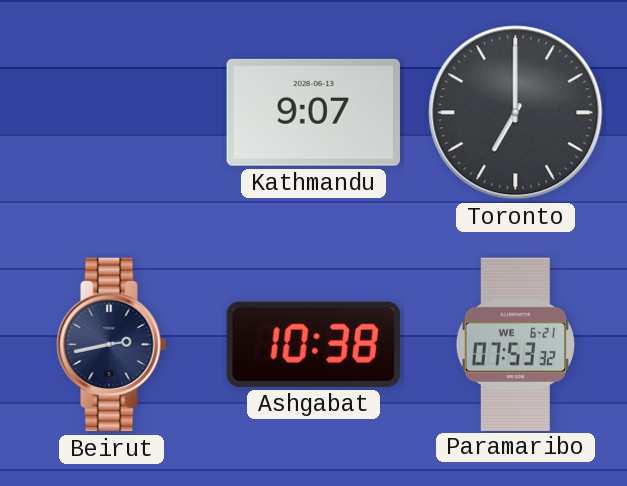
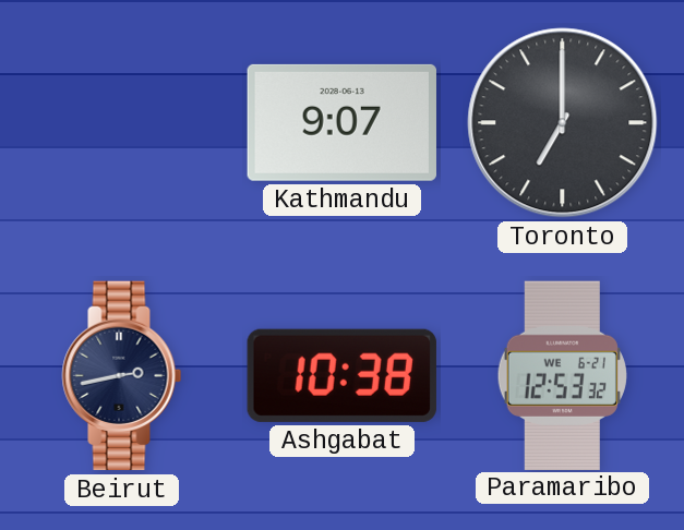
Paramaribo: 07:53 -> 12:53 (562, 375)
